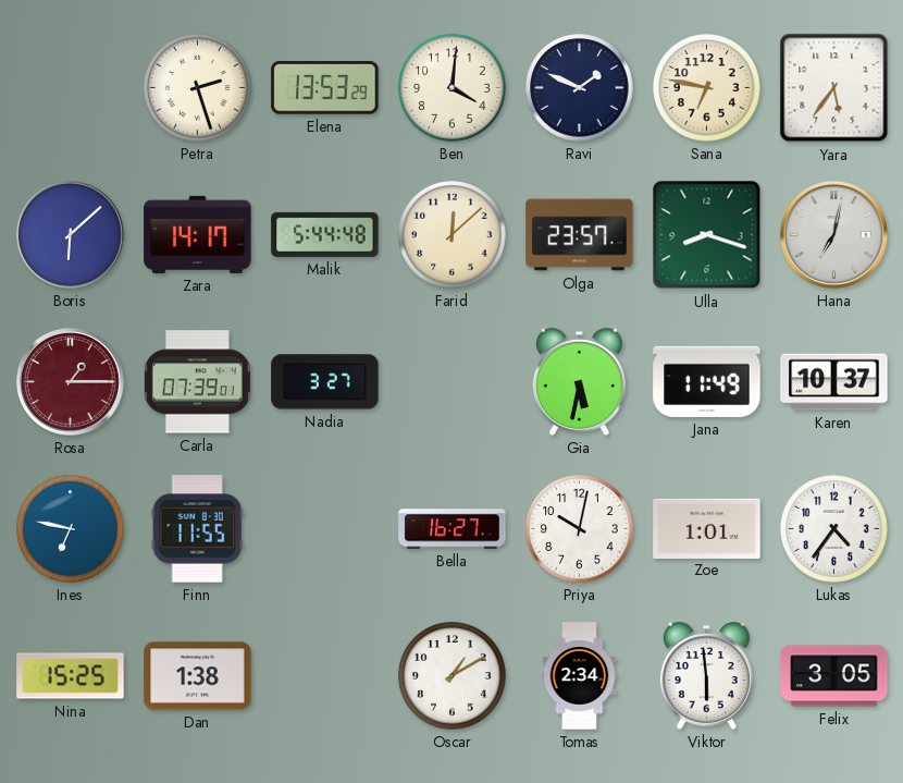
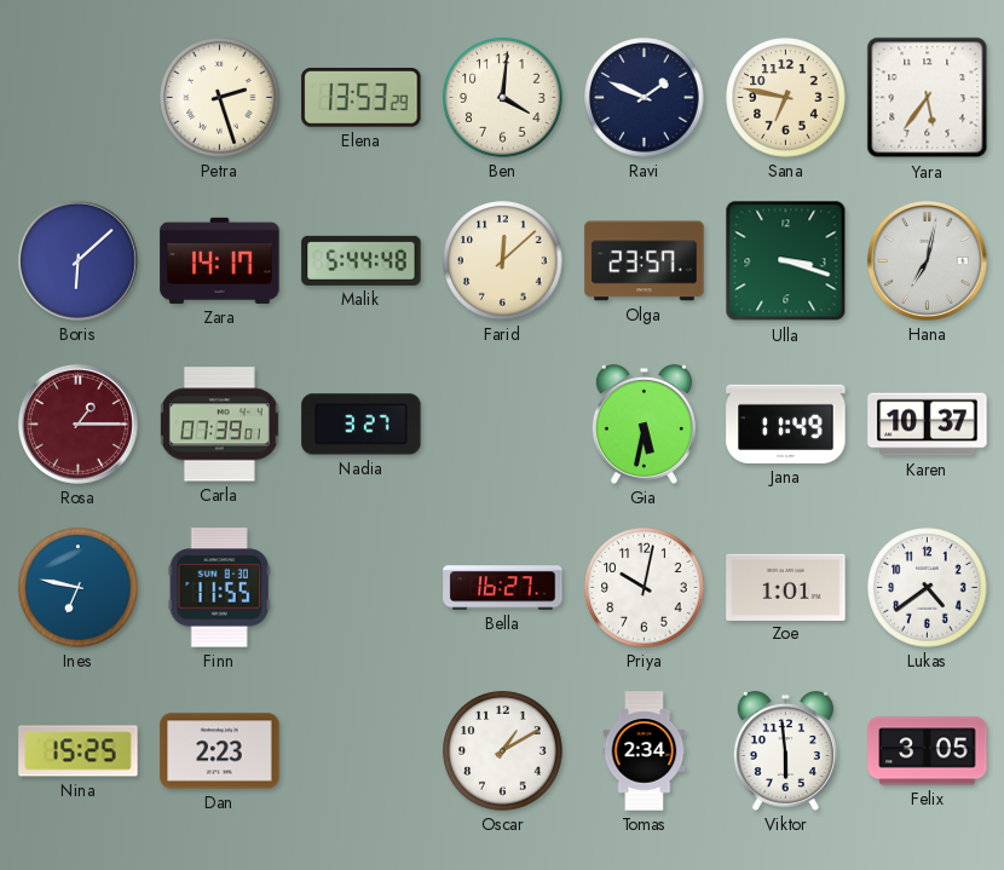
Ulla: 8:18 -> 3:18 (786, 261)
Lukas: 4:36 -> 4:39 (928, 588)
Dan: 1:38 -> 2:23 (220, 751)
